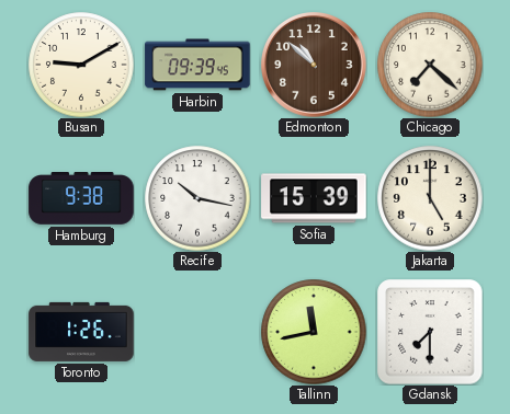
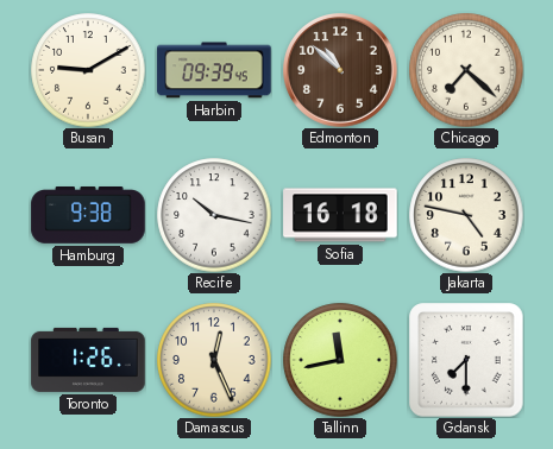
Sofia: 15:39 -> 16:18 (340, 215)
Jakarta: 5:00 -> 4:47 (466, 215)
Damascus: none -> 12:26 (214, 360)
